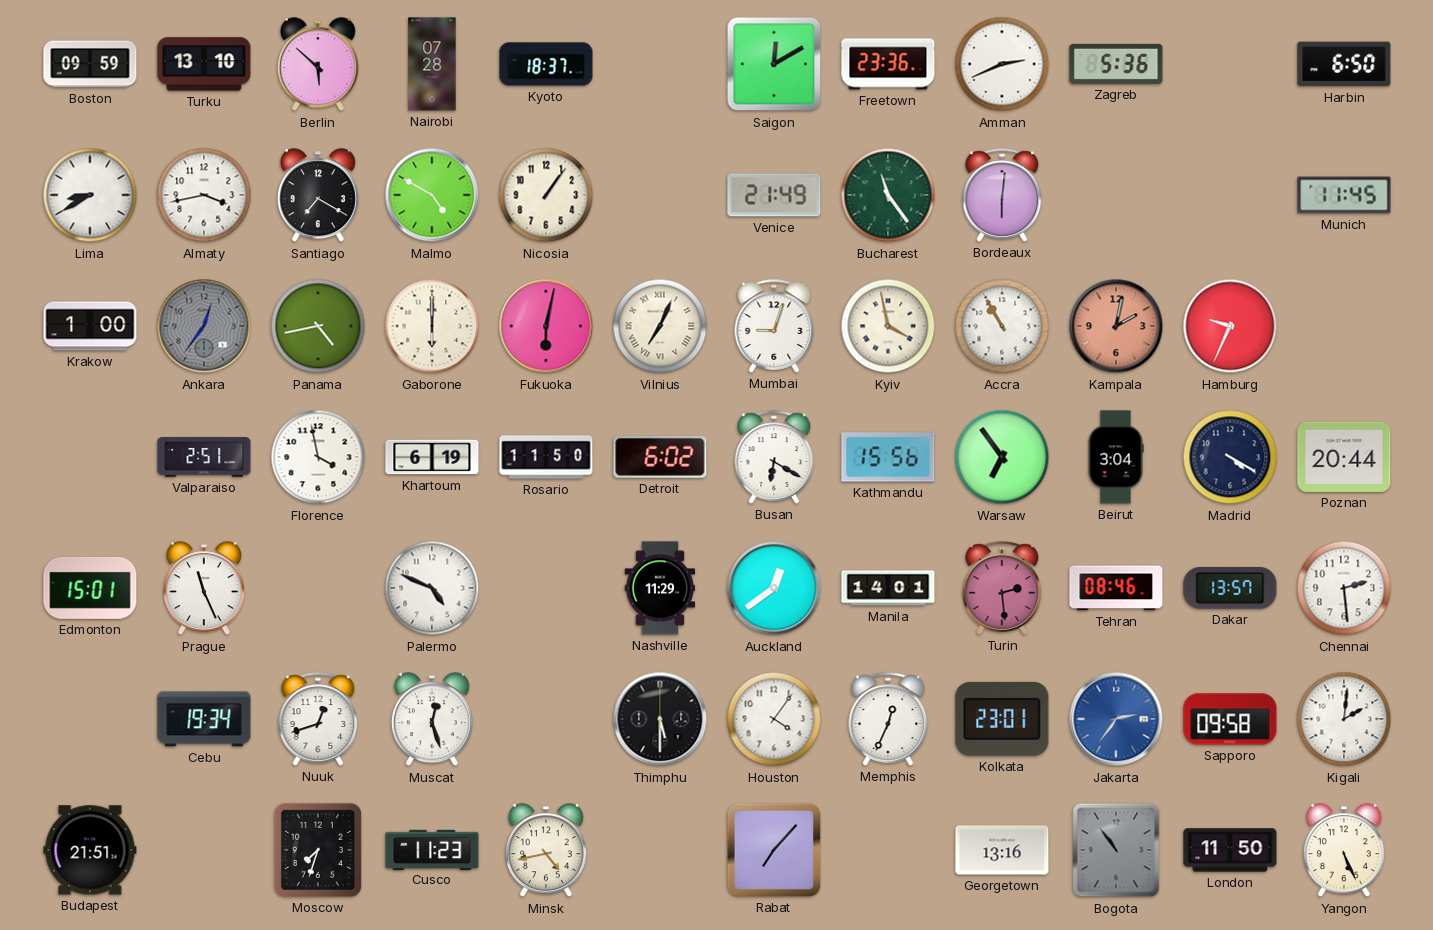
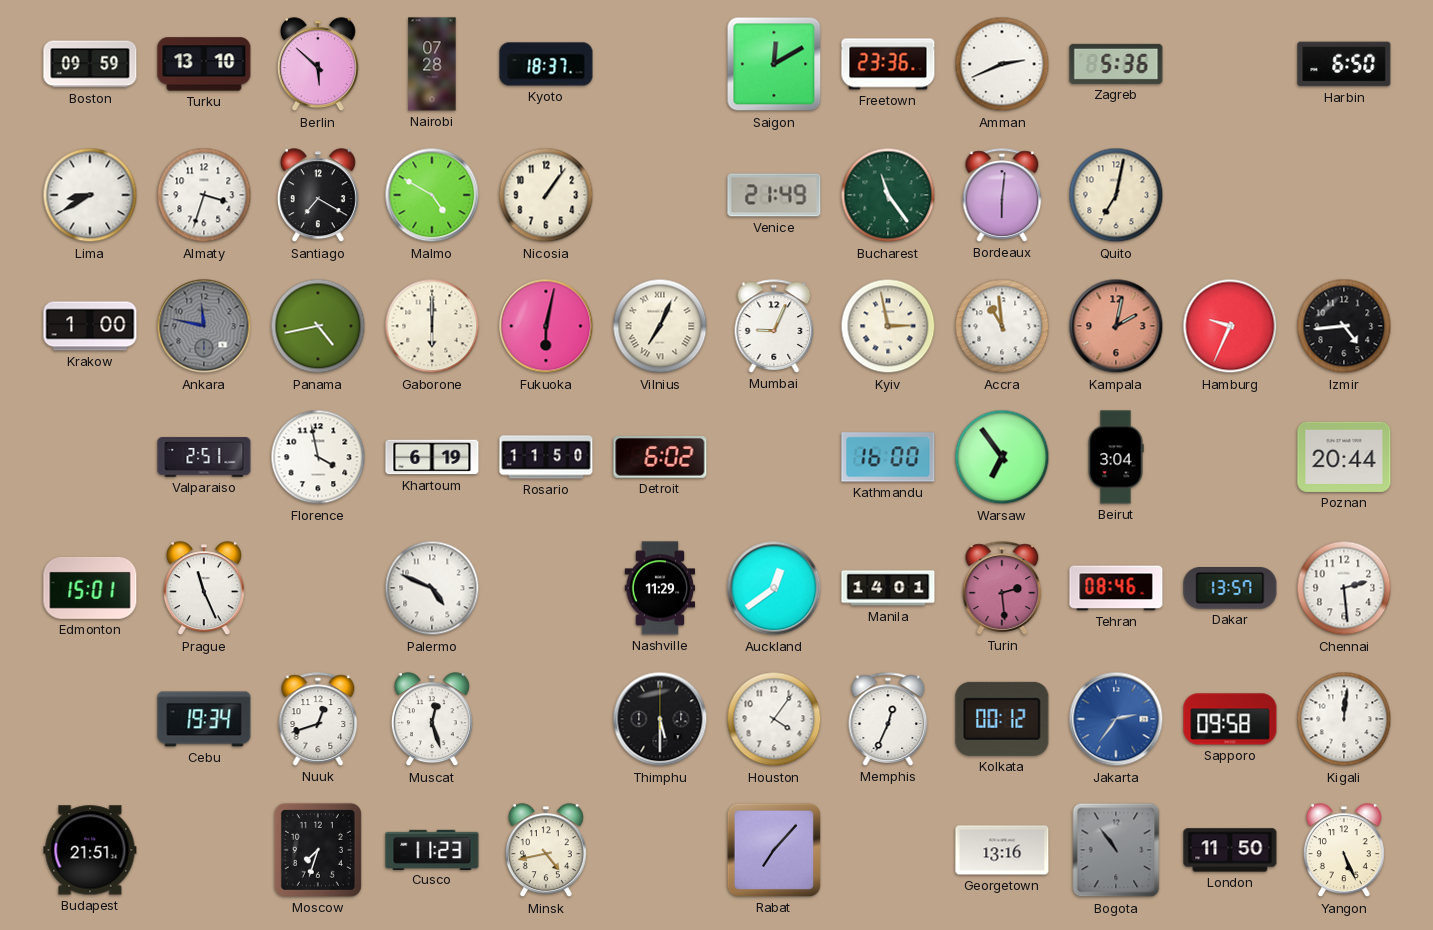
Almaty: 3:43 -> 3:33 (204, 195)
Quito: none -> 7:02 (1116, 195)
Munich: 11:45 -> none (1344, 195)
Ankara: 12:36 -> 11:47 (204, 326)
Mumbai: 9:03 -> 9:04 (774, 326)
Kyiv: 3:58 -> 2:58 (888, 326)
Accra: 10:55 -> 10:59 (1002, 326)
Izmir: none -> 4:44 (1344, 326)
Busan: 6:20 -> none (774, 457)
Kathmandu: 15:56 -> 16:00 (888, 457)
Madrid: 4:20 -> none (1230, 457)
Kolkata: 23:01 -> 00:12 (1002, 719)
Kigali: 2:01 -> 12:01 (1344, 719)
